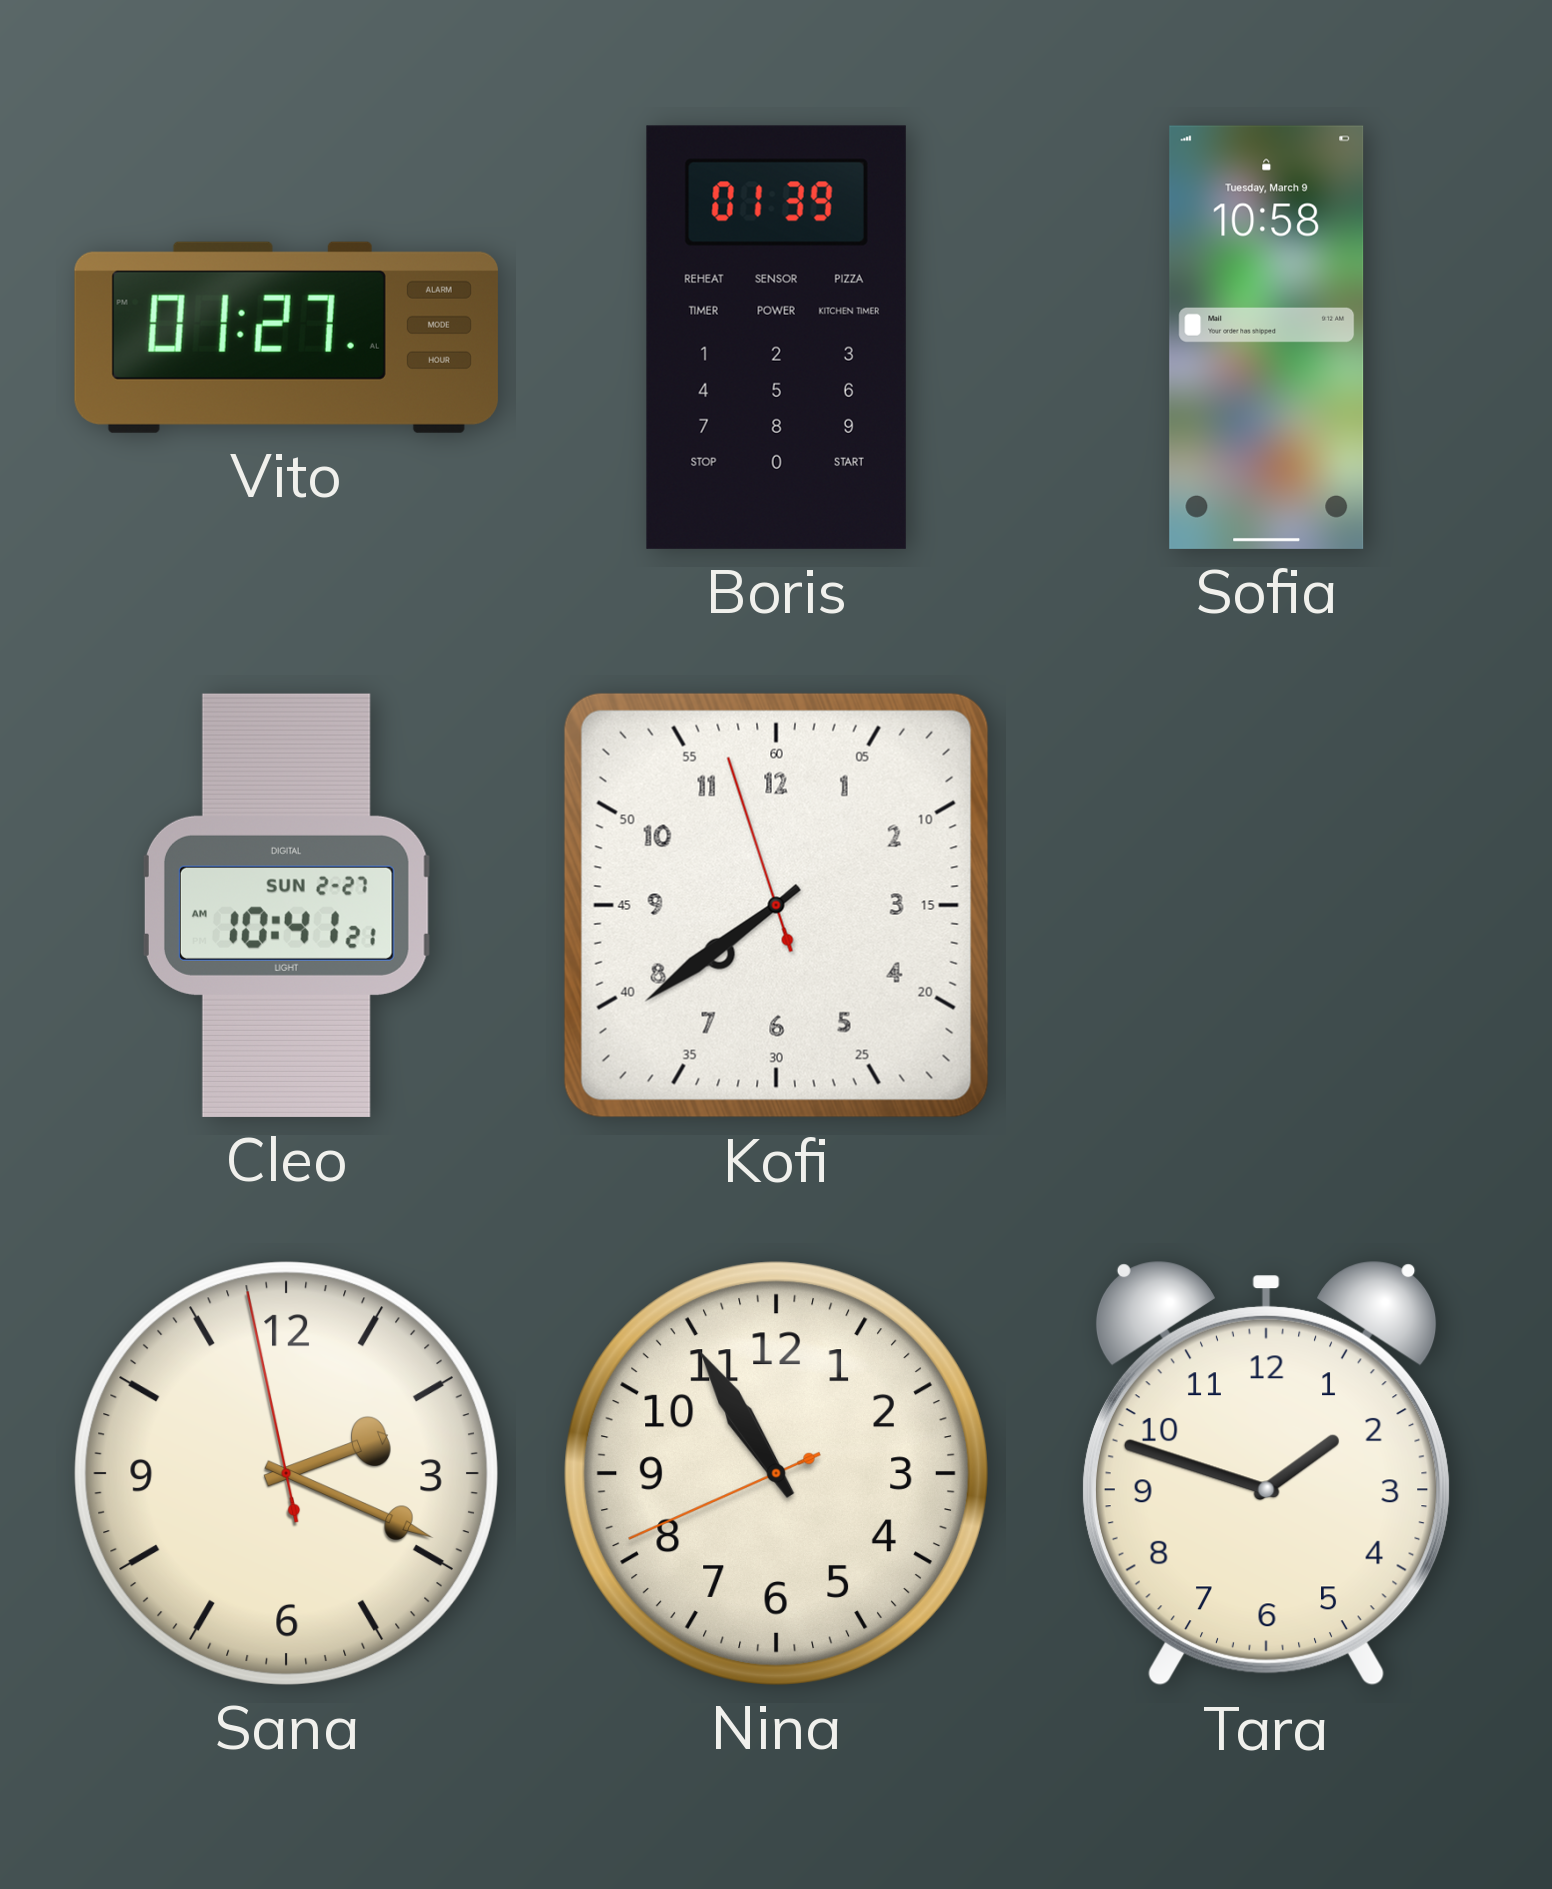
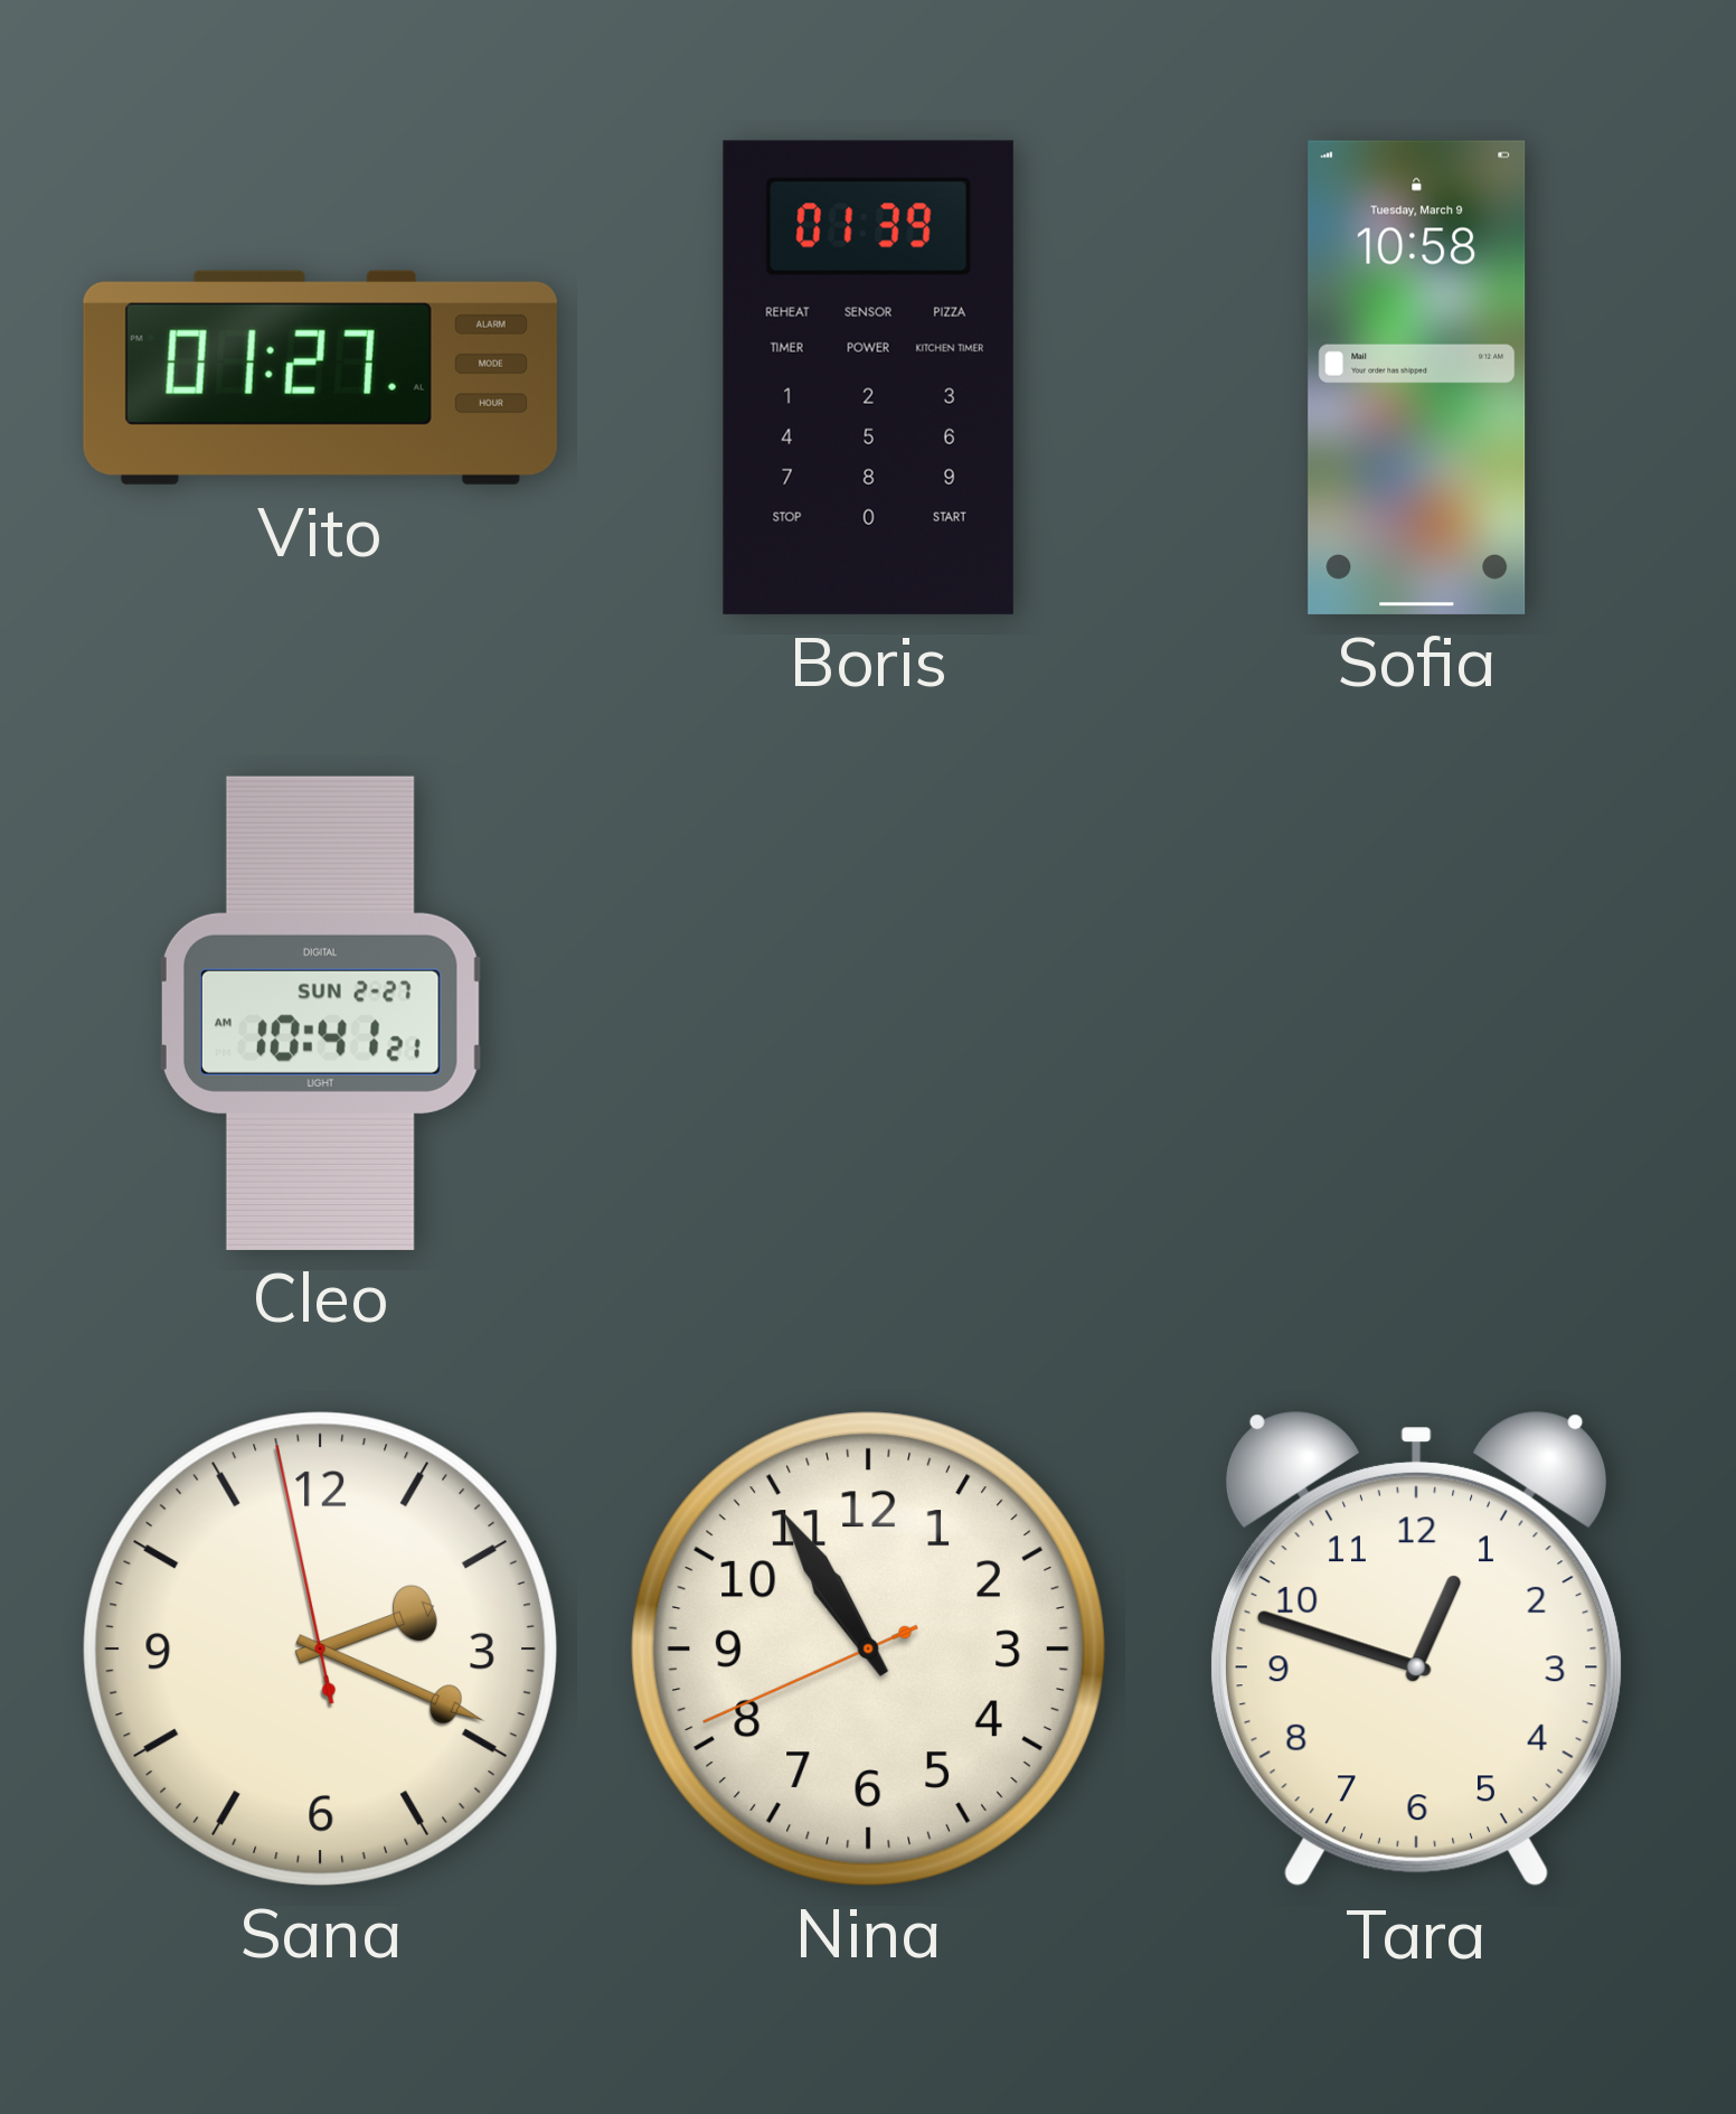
Kofi: 7:38 -> none (776, 905)
Tara: 1:48 -> 12:48 (1416, 1650)
